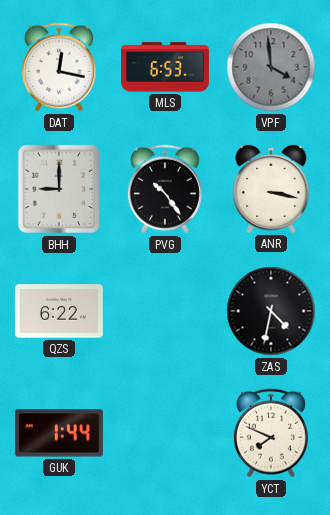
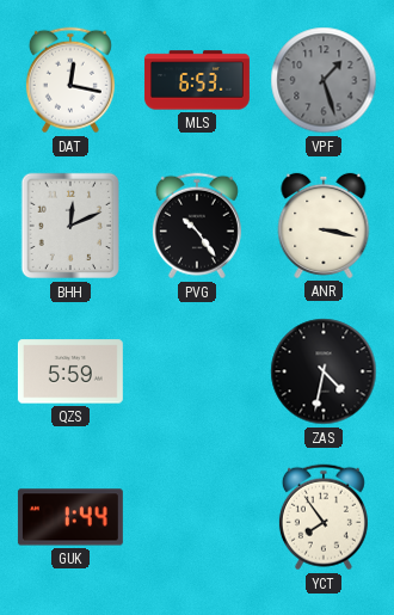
VPF: 3:59 -> 1:27 (324, 80)
BHH: 9:00 -> 12:11 (69, 226)
QZS: 6:22 -> 5:59 (70, 371)
YCT: 7:49 -> 7:54 (324, 517)
